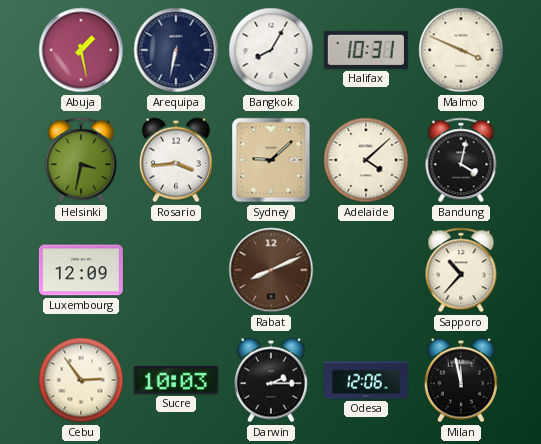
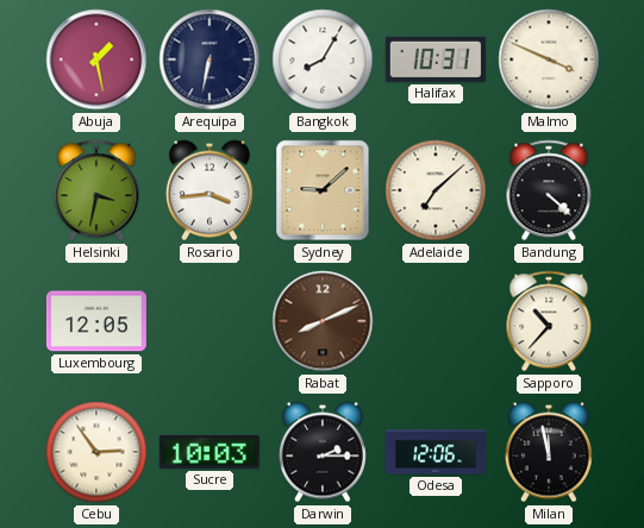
Adelaide: 4:08 -> 7:08 (436, 190)
Bandung: 4:02 -> 4:22 (549, 190)
Luxembourg: 12:09 -> 12:05 (96, 321)
